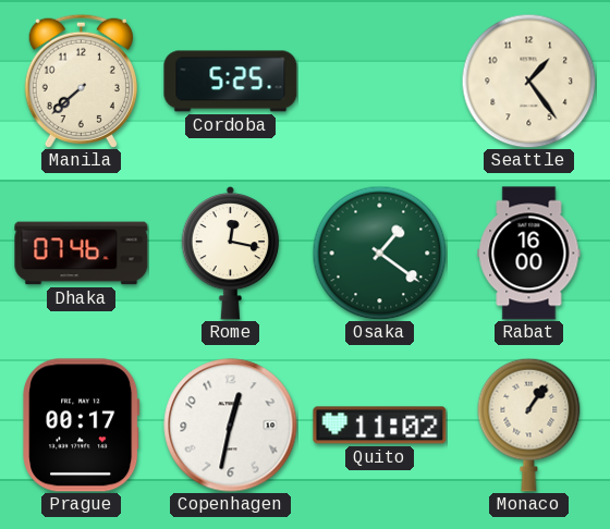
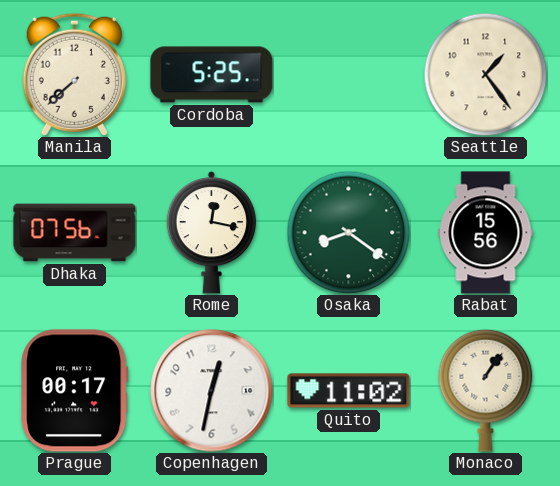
Dhaka: 07:46 -> 07:56 (75, 233)
Osaka: 1:21 -> 8:21 (348, 232)
Rabat: 16:00 -> 15:56 (486, 233)
